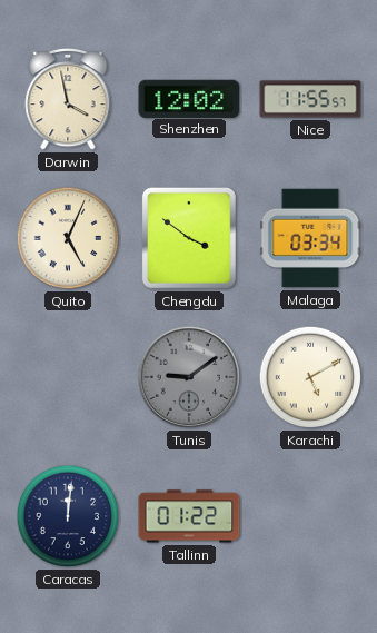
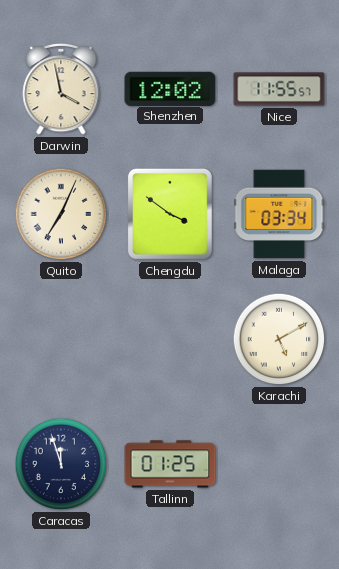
Quito: 5:04 -> 7:04 (61, 214)
Tunis: 9:09 -> none (189, 377)
Caracas: 12:01 -> 11:57 (61, 464)
Tallinn: 01:22 -> 01:25 (170, 464)
